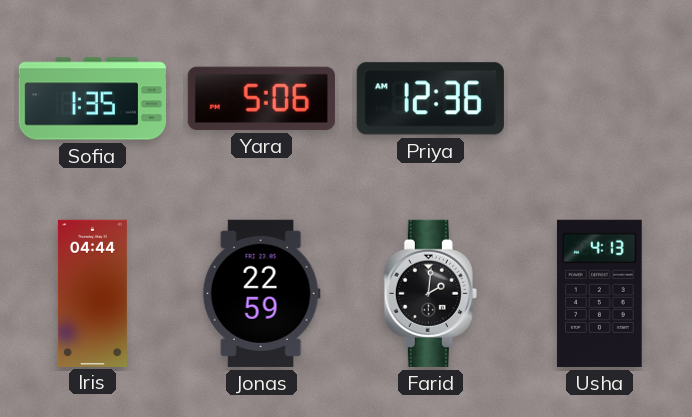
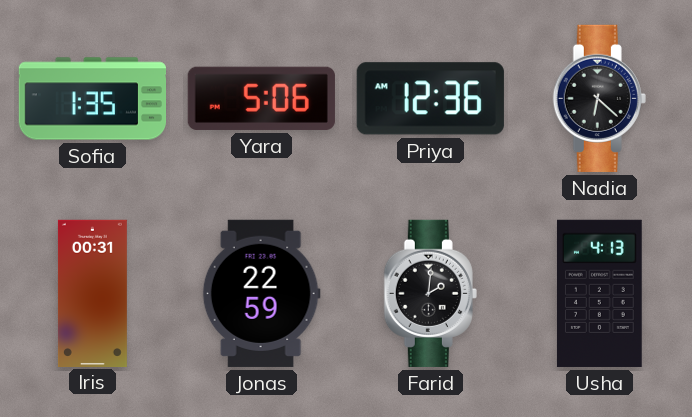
Nadia: none -> 6:22 (599, 98)
Iris: 04:44 -> 00:31 (92, 293)
